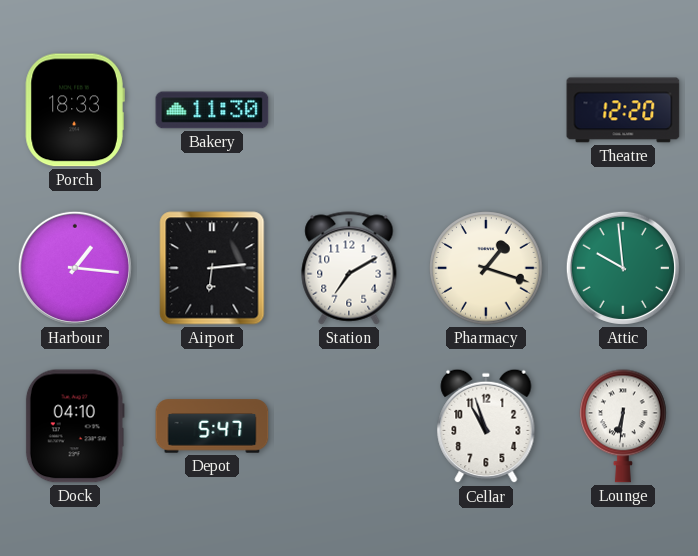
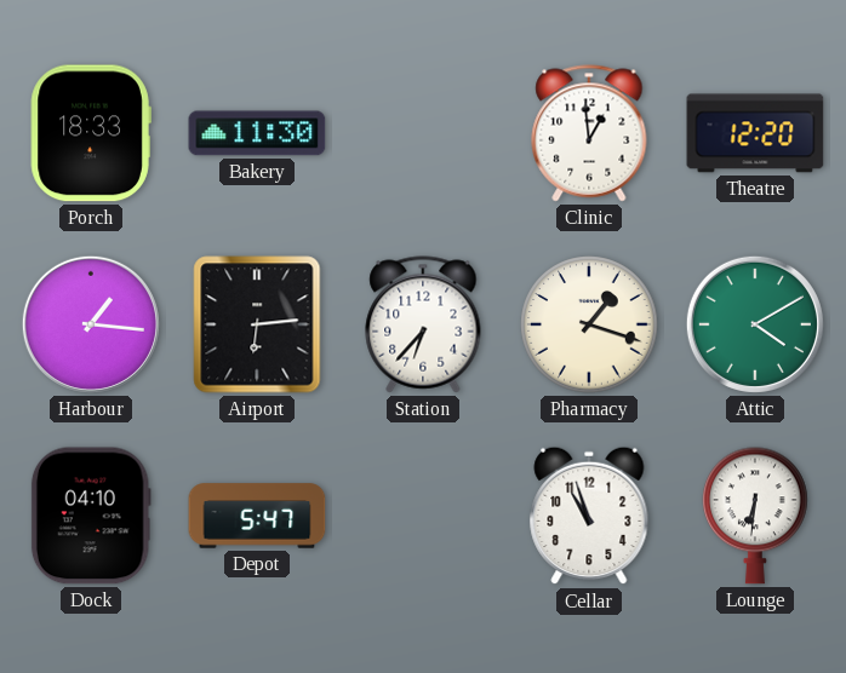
Clinic: none -> 12:59 (589, 133)
Station: 7:10 -> 6:37 (423, 324)
Attic: 9:59 -> 4:10 (755, 324)
